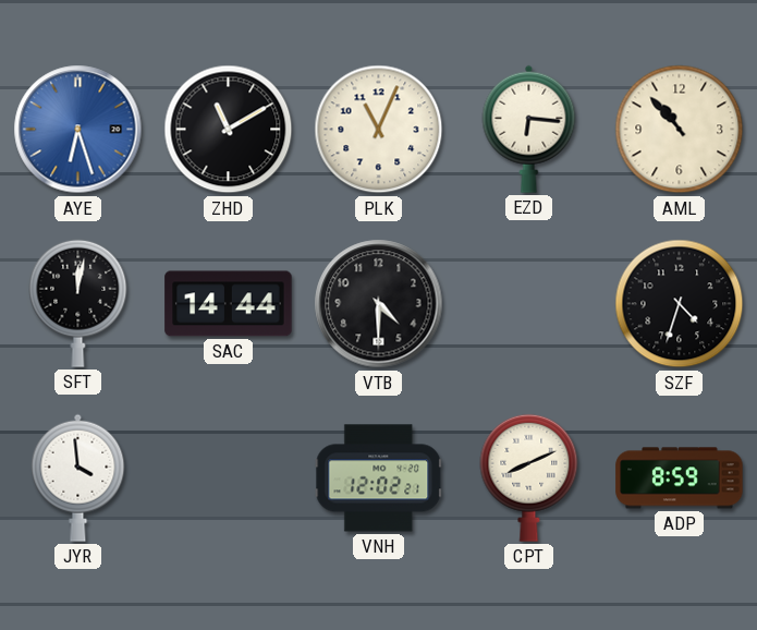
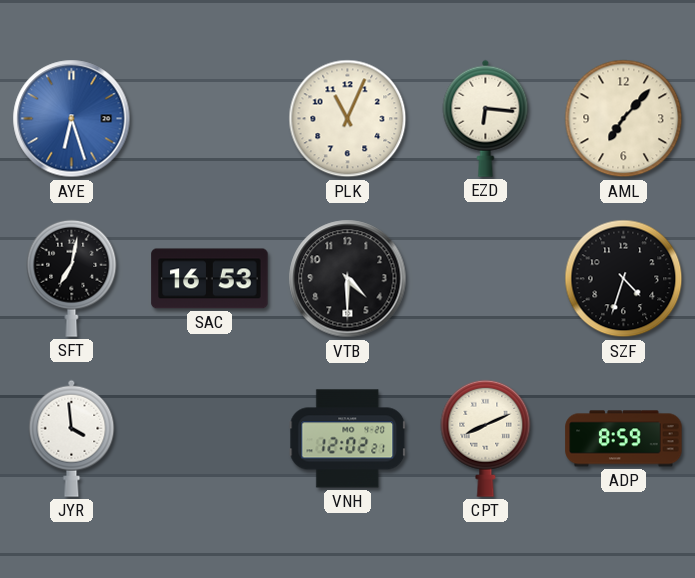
ZHD: 11:10 -> none (229, 130)
AML: 10:53 -> 7:07 (624, 119)
SFT: 12:02 -> 7:02 (72, 278)
SAC: 14:44 -> 16:53 (210, 279)
